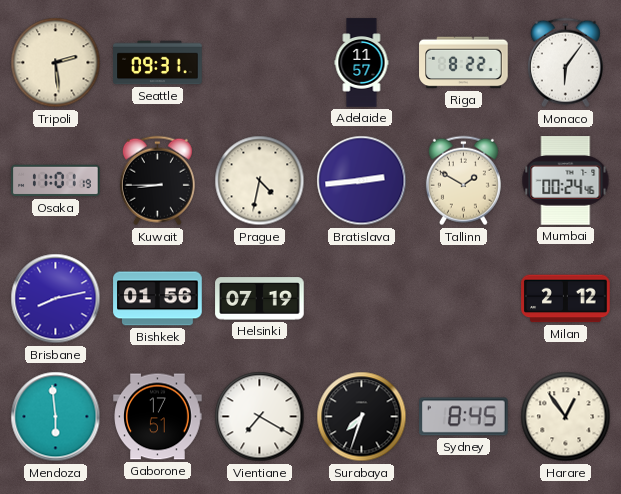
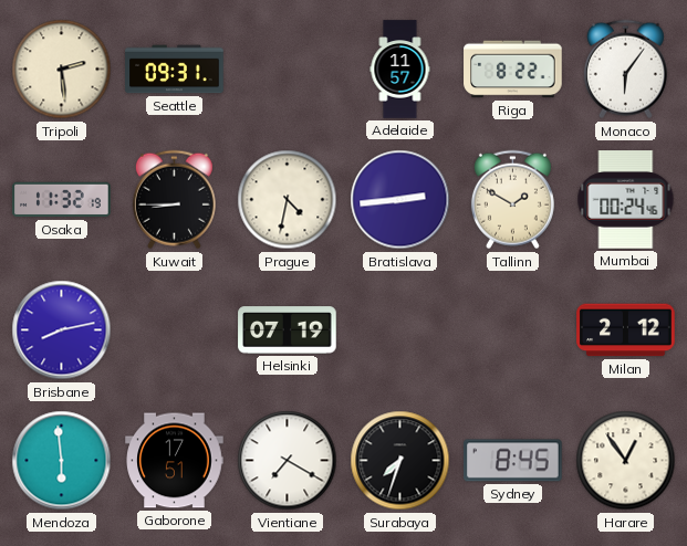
Osaka: 11:01 -> 11:32 (62, 200)
Bishkek: 01:56 -> none (158, 299)
